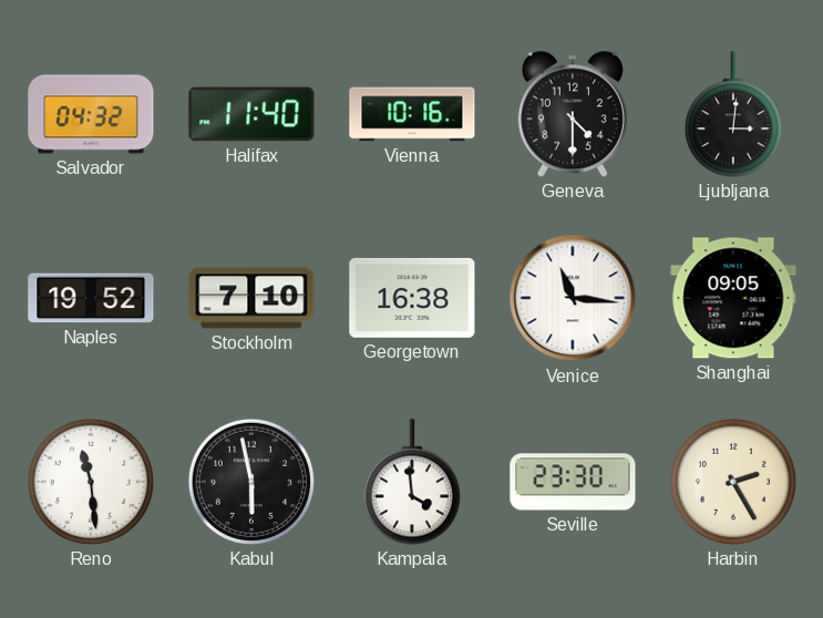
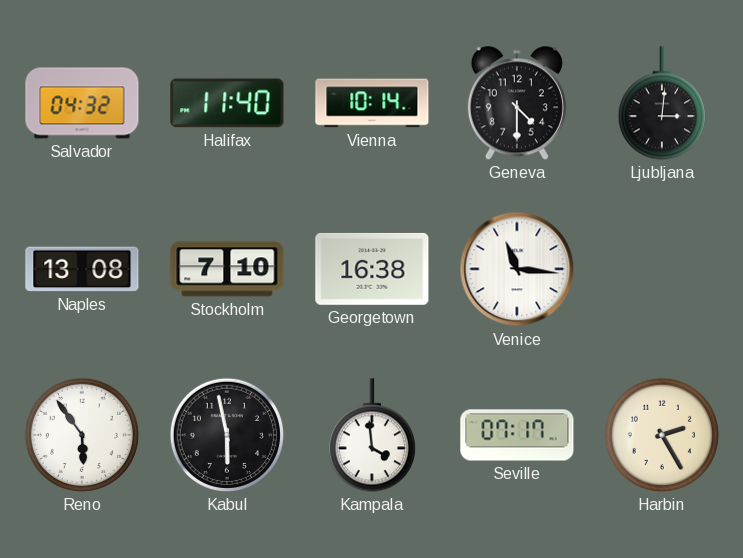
Vienna: 10:16 -> 10:14 (372, 103)
Naples: 19:52 -> 13:08 (82, 269)
Shanghai: 09:05 -> none (733, 298)
Reno: 11:29 -> 5:54 (82, 435)
Seville: 23:30 -> 07:17 (517, 435)
